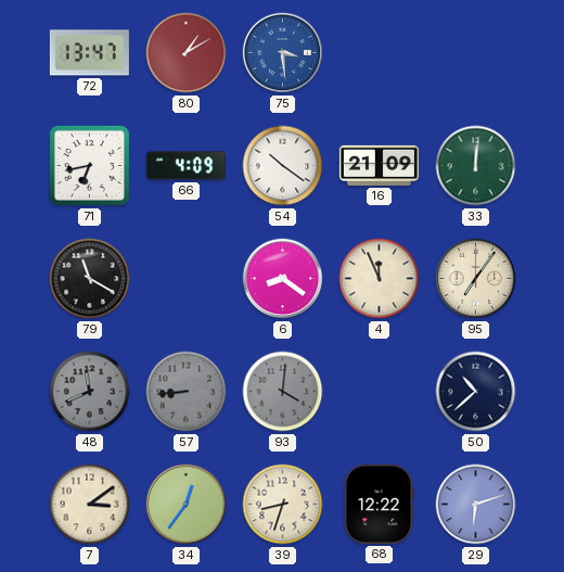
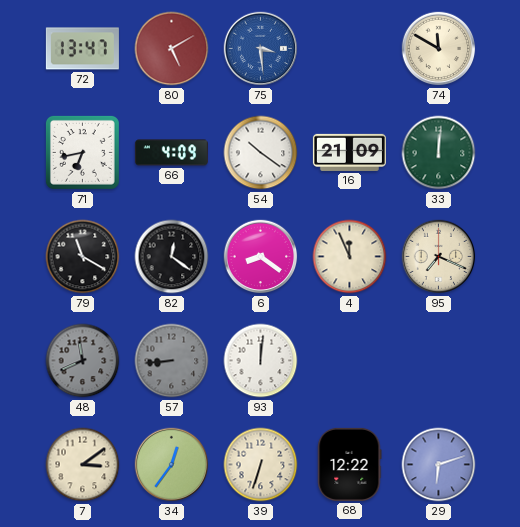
80: 1:10 -> 5:10 (172, 49)
74: none -> 11:50 (439, 49)
82: none -> 12:21 (172, 257)
95: 7:06 -> 7:19 (439, 257)
93: 4:01 -> 12:01 (261, 361)
93 dial: grey -> white (261, 361)
50: 10:38 -> none (476, 392)
39: 8:33 -> 6:33 (261, 465)
